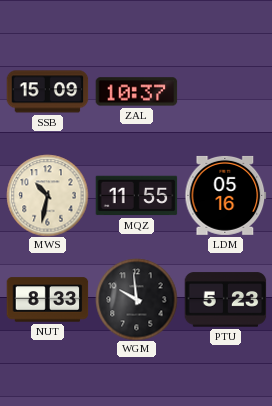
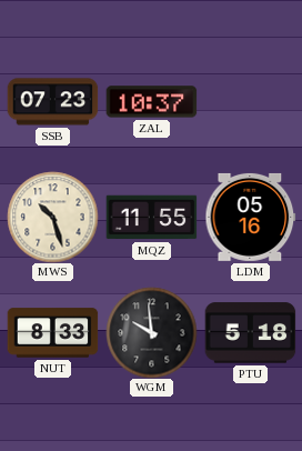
SSB: 15:09 -> 07:23 (52, 102)
MWS: 10:32 -> 10:27 (52, 217)
PTU: 5:23 -> 5:18 (250, 333)
